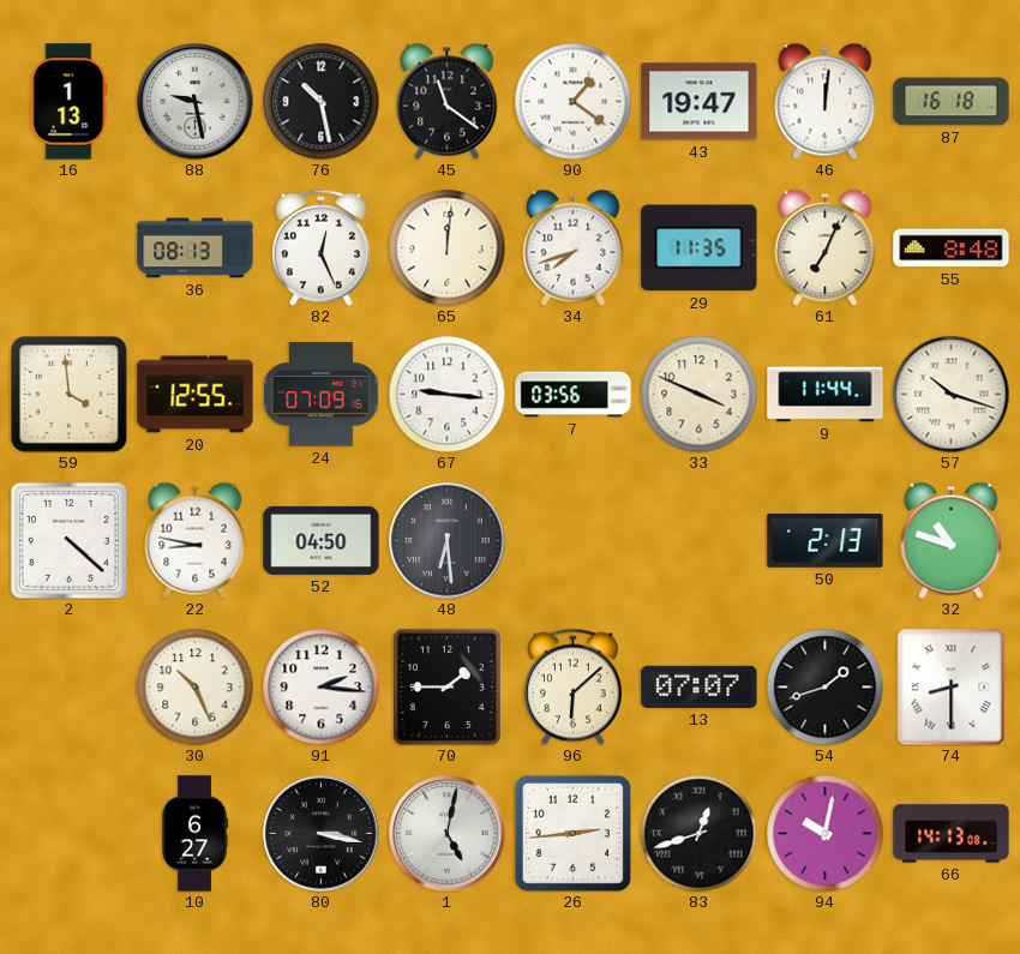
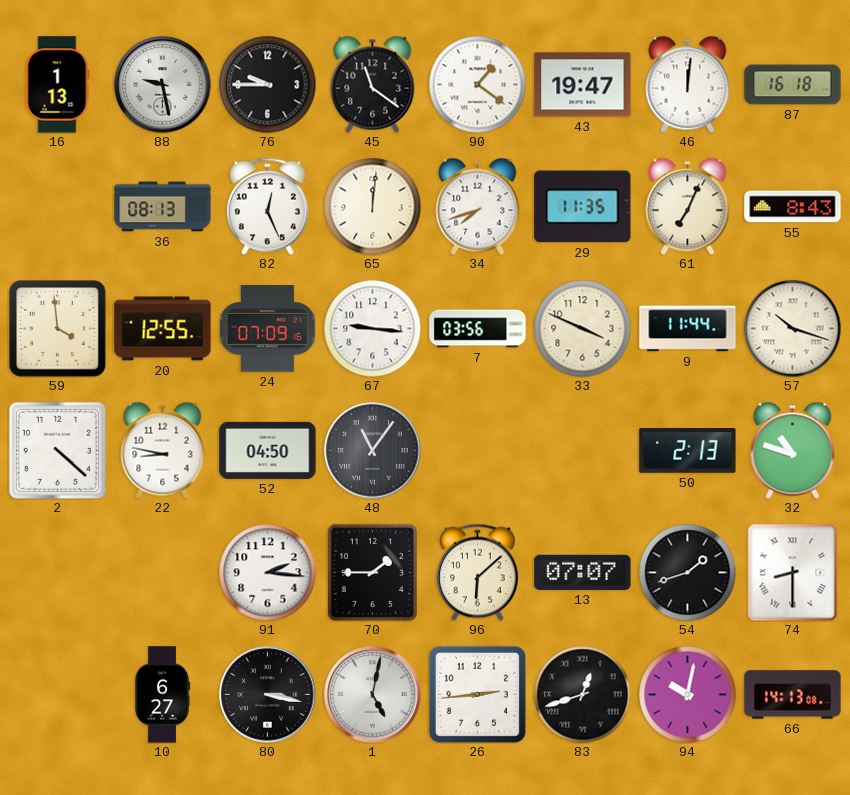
76: 10:28 -> 9:45 (267, 84)
55: 8:48 -> 8:43 (793, 207)
48: 6:29 -> 11:06 (373, 451)
30: 10:26 -> none (194, 686)
